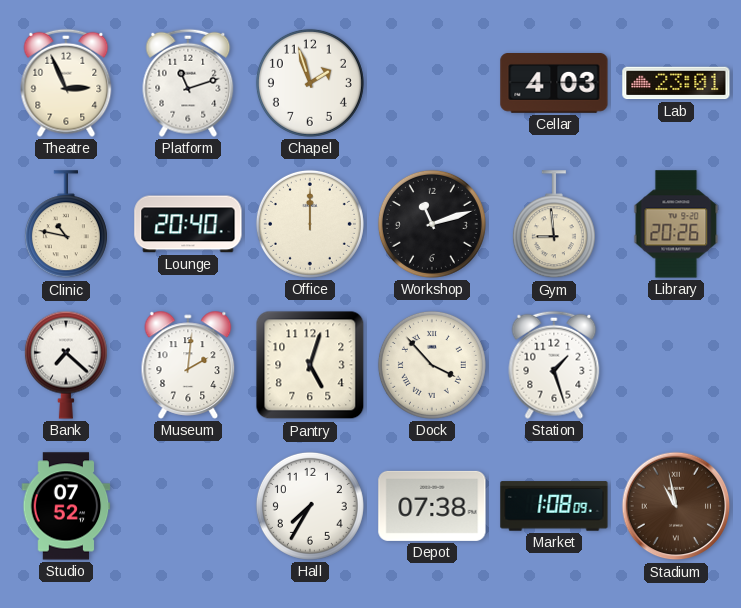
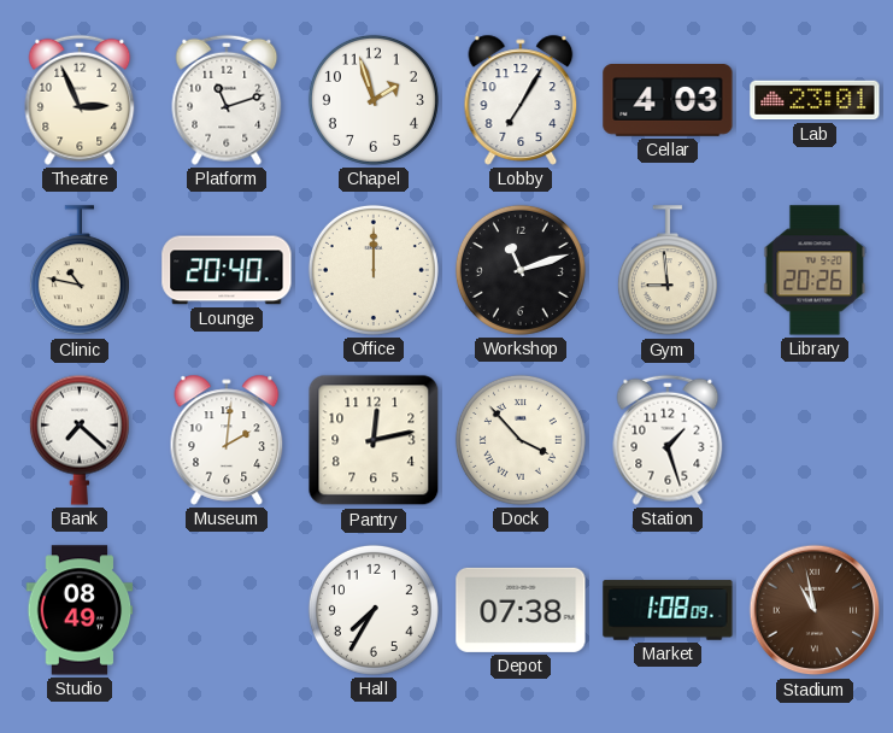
Lobby: none -> 7:05 (521, 100)
Pantry: 5:03 -> 12:13 (374, 440)
Studio: 07:52 -> 08:49 (80, 610)
